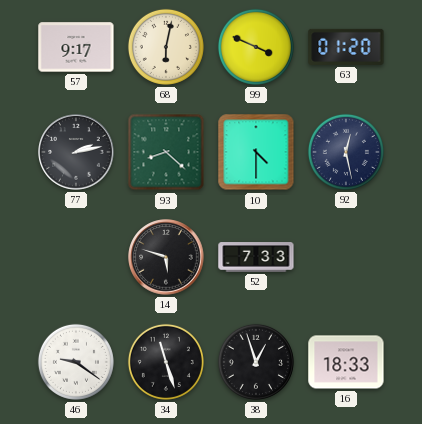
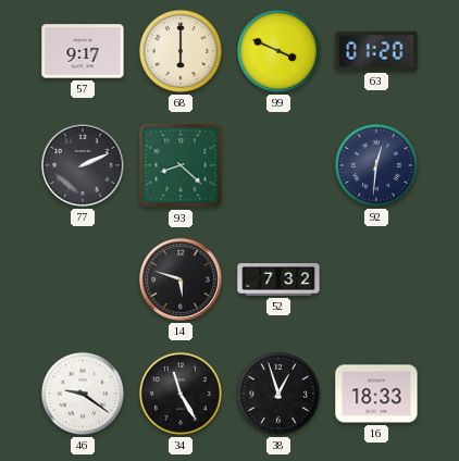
68: 6:02 -> 6:00 (181, 51)
77: 2:13 -> 2:11 (83, 165)
10: 4:30 -> none (256, 152)
92: 12:28 -> 12:31 (376, 165)
52: 7:33 -> 7:32 (278, 279)
34: 11:27 -> 11:25 (181, 394)
